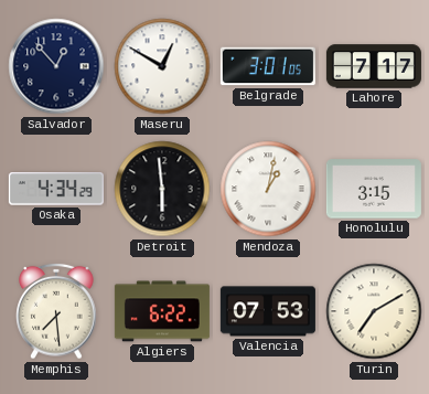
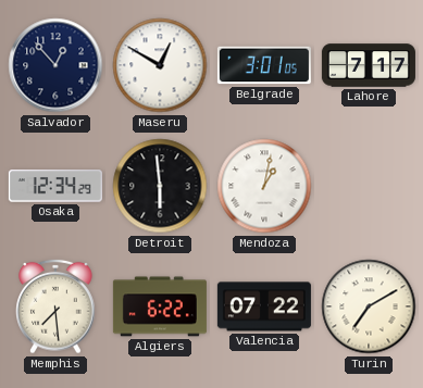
Osaka: 4:34 -> 12:34 (55, 186)
Honolulu: 3:15 -> none (374, 189)
Valencia: 07:53 -> 07:22 (264, 306)
